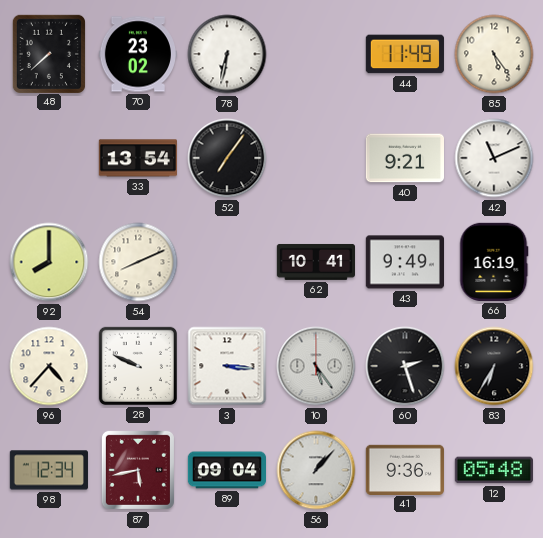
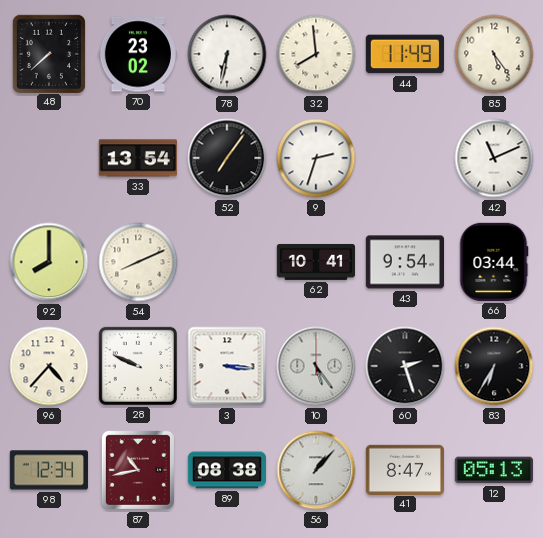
32: none -> 7:59 (316, 54)
9: none -> 2:33 (316, 158)
40: 9:21 -> none (404, 158)
43: 9:49 -> 9:54 (404, 262)
66: 16:19 -> 03:44 (494, 262)
87: 5:43 -> 10:43 (138, 470)
89: 09:04 -> 08:38 (226, 470)
41: 9:36 -> 8:47 (405, 469)
12: 05:48 -> 05:13 (494, 470)
